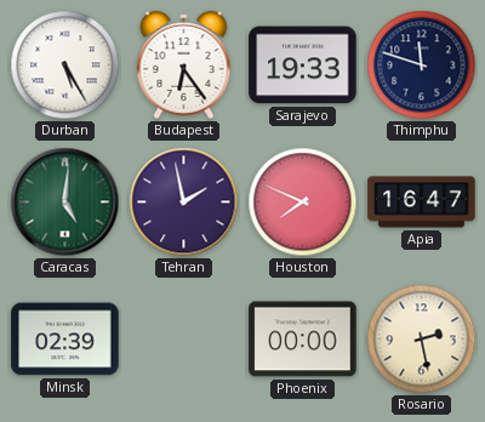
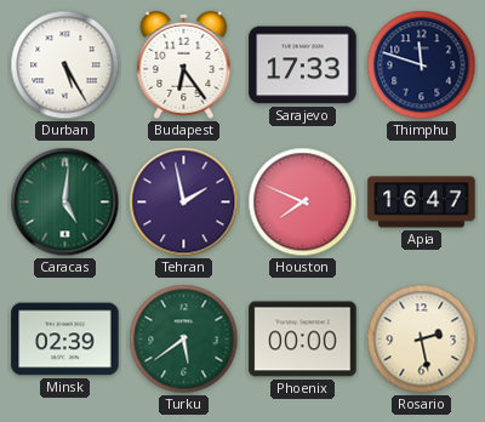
Sarajevo: 19:33 -> 17:33 (303, 65)
Turku: none -> 5:39 (184, 340)
